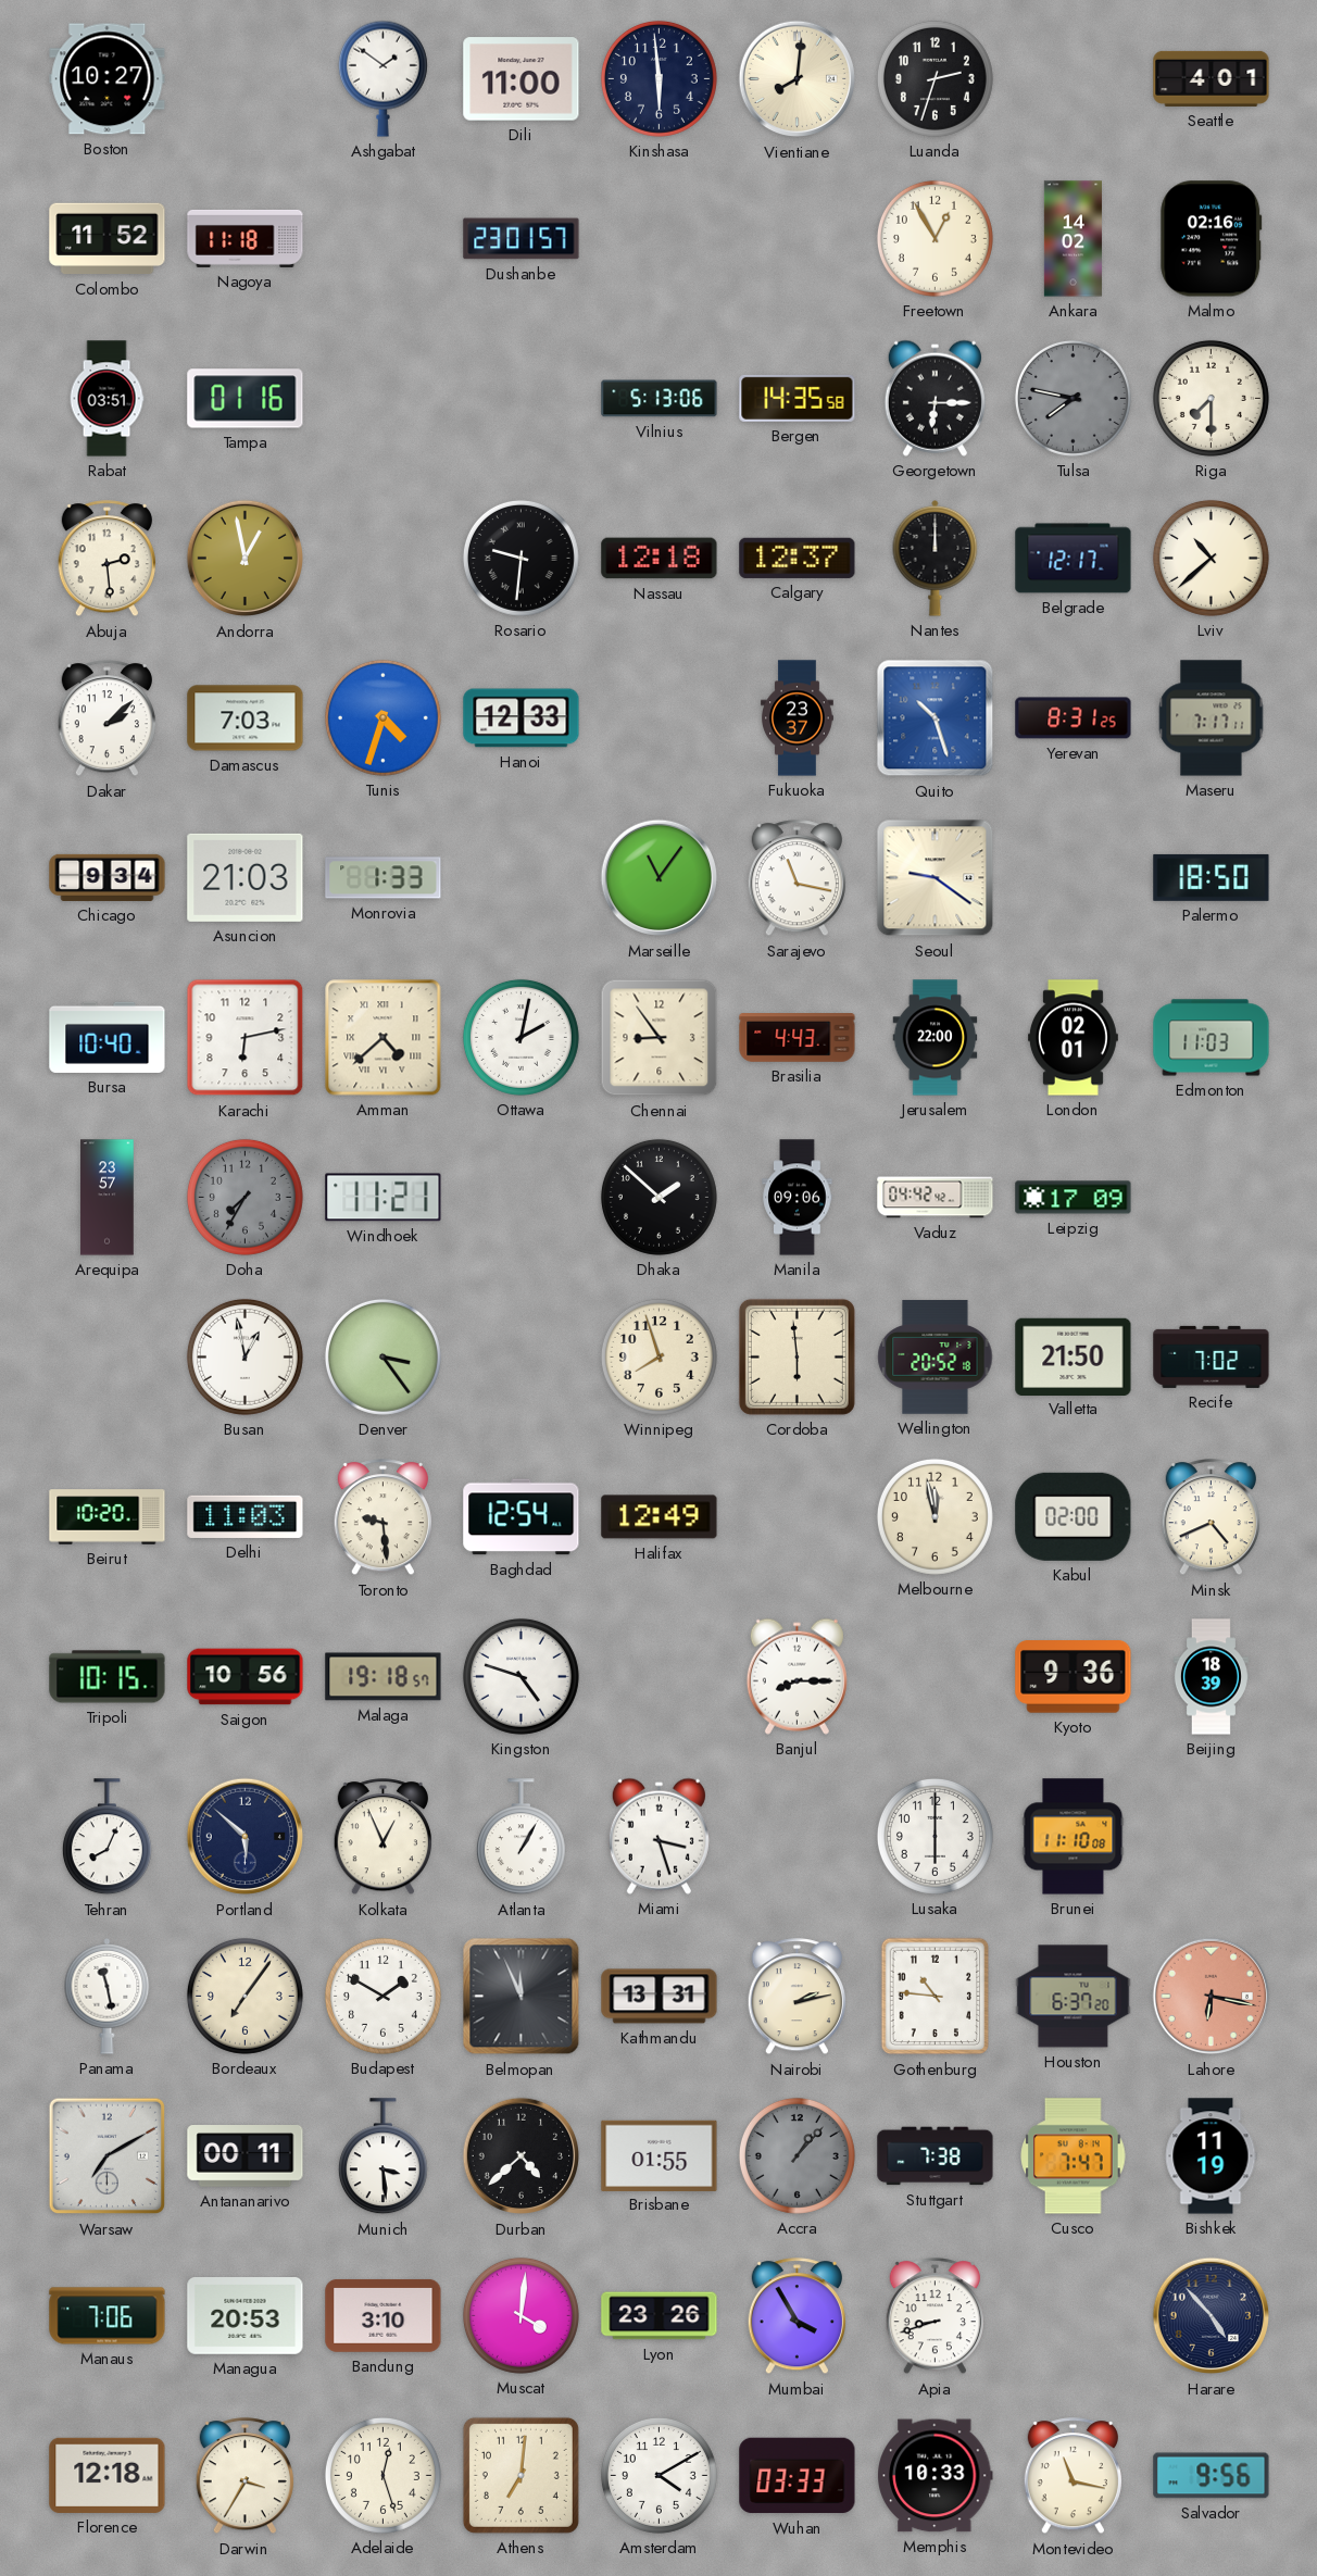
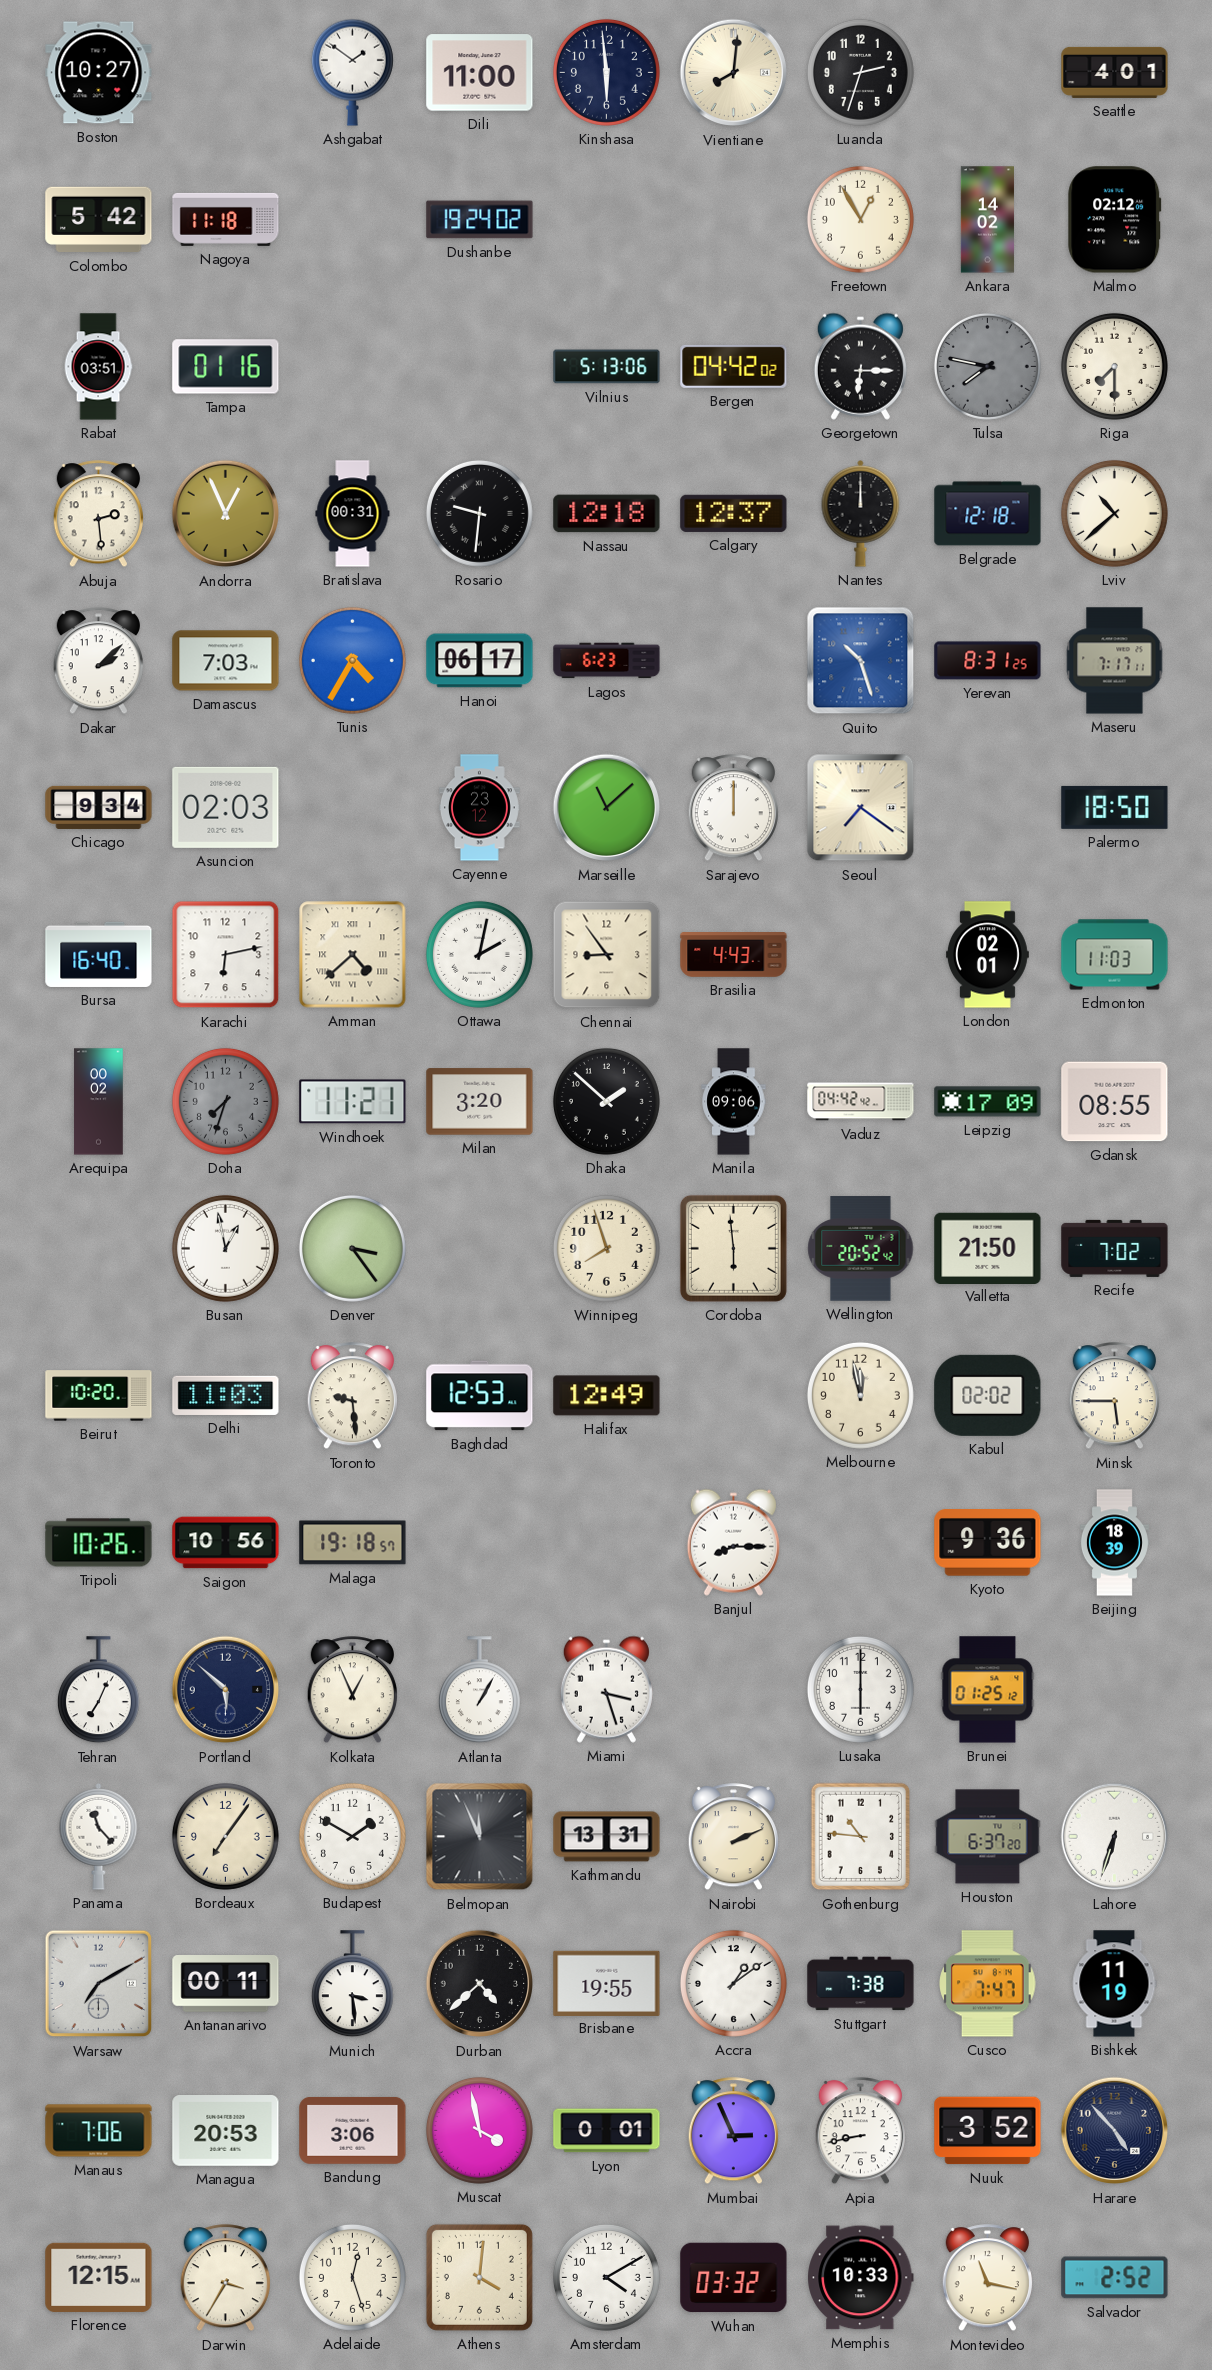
Colombo: 11:52 -> 5:42 (99, 220)
Dushanbe: 23:01 -> 19:24 (480, 220)
Malmo: 02:16 -> 02:12 (1115, 220)
Bergen: 14:35 -> 04:42 (734, 366)
Andorra: 12:58 -> 12:56 (226, 514)
Bratislava: none -> 00:31 (353, 514)
Belgrade: 12:17 -> 12:18 (988, 514)
Tunis: 4:33 -> 4:35 (352, 660)
Hanoi: 12:33 -> 06:17 (480, 661)
Lagos: none -> 6:23 (607, 661)
Fukuoka: 23:37 -> none (798, 718)
Asuncion: 21:03 -> 02:03 (226, 807)
Monrovia: 1:33 -> none (384, 878)
Cayenne: none -> 23:12 (479, 808)
Marseille: 11:06 -> 11:08 (607, 808)
Sarajevo: 11:17 -> 12:00 (733, 808)
Seoul: 9:21 -> 7:21 (861, 808)
Bursa: 10:40 -> 16:40 (99, 954)
Jerusalem: 22:00 -> none (936, 1038)
Arequipa: 23:57 -> 00:02 (99, 1102)
Doha: 7:35 -> 7:33 (225, 1101)
Milan: none -> 3:20 (480, 1102)
Gdansk: none -> 08:55 (1115, 1102)
Wellington: 20:52:18 -> 20:52:42 (861, 1249)
Baghdad: 12:54 -> 12:53 (480, 1396)
Kabul: 02:00 -> 02:02 (988, 1395)
Minsk: 4:41 -> 5:45 (1114, 1396)
Tripoli: 10:15 -> 10:26 (99, 1543)
Kingston: 4:48 -> none (520, 1676)
Tehran: 8:04 -> 7:04 (98, 1690)
Brunei: 11:10 -> 01:25 (988, 1690)
Panama: 11:28 -> 11:23 (99, 1837)
Nairobi: 2:13 -> 2:11 (733, 1837)
Lahore: 6:17 -> 6:33 (1115, 1837)
Lahore dial: salmon -> white (1115, 1837)
Brisbane: 01:55 -> 19:55 (607, 1983)
Accra: 1:07 -> 1:09 (733, 1983)
Accra dial: grey -> white (733, 1983)
Bandung: 3:10 -> 3:06 (353, 2131)
Muscat: 4:01 -> 3:58 (479, 2130)
Lyon: 23:26 -> 0:01 (607, 2131)
Mumbai: 3:55 -> 2:56 (733, 2131)
Apia: 8:42 -> 8:43 (860, 2131)
Nuuk: none -> 3:52 (988, 2131)
Florence: 12:18 -> 12:15 (99, 2277)
Athens: 7:01 -> 4:01 (479, 2277)
Wuhan: 03:33 -> 03:32 (734, 2278)
Salvador: 9:56 -> 2:52 (1115, 2278)
